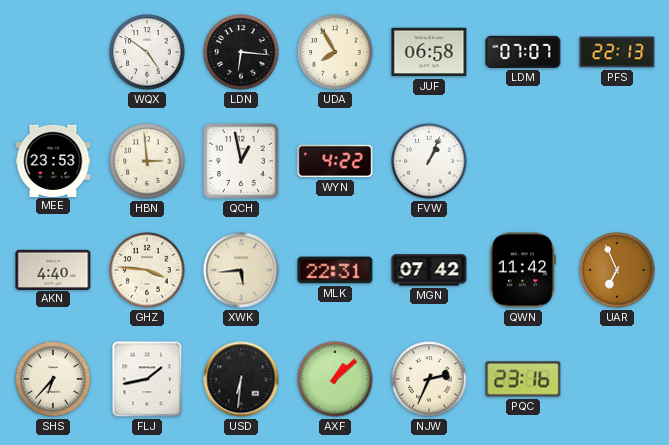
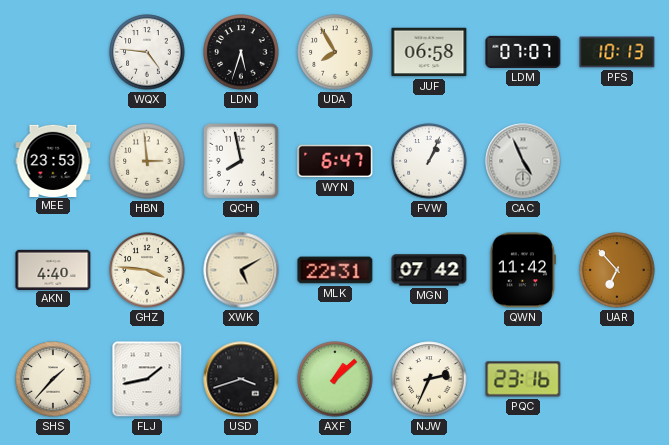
WQX: 4:51 -> 4:46 (147, 52)
LDN: 6:16 -> 5:33 (241, 52)
PFS: 22:13 -> 10:13 (617, 52)
QCH: 12:58 -> 7:58 (241, 161)
WYN: 4:22 -> 6:47 (335, 161)
CAC: none -> 4:56 (523, 161)
XWK: 5:44 -> 5:10 (241, 270)
UAR: 6:56 -> 6:53 (617, 270)
SHS: 6:37 -> 1:37 (53, 379)
USD: 6:31 -> 3:42 (241, 379)
